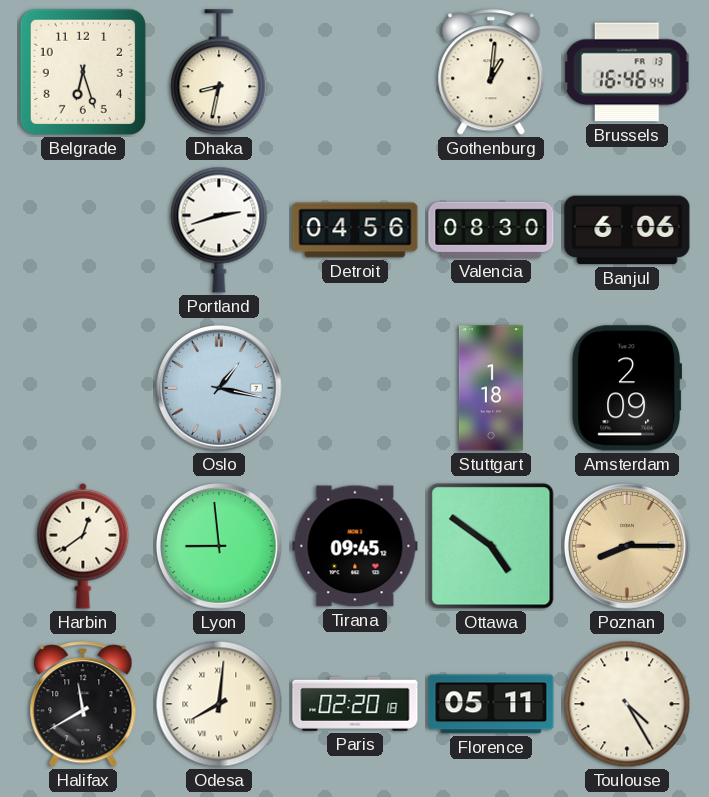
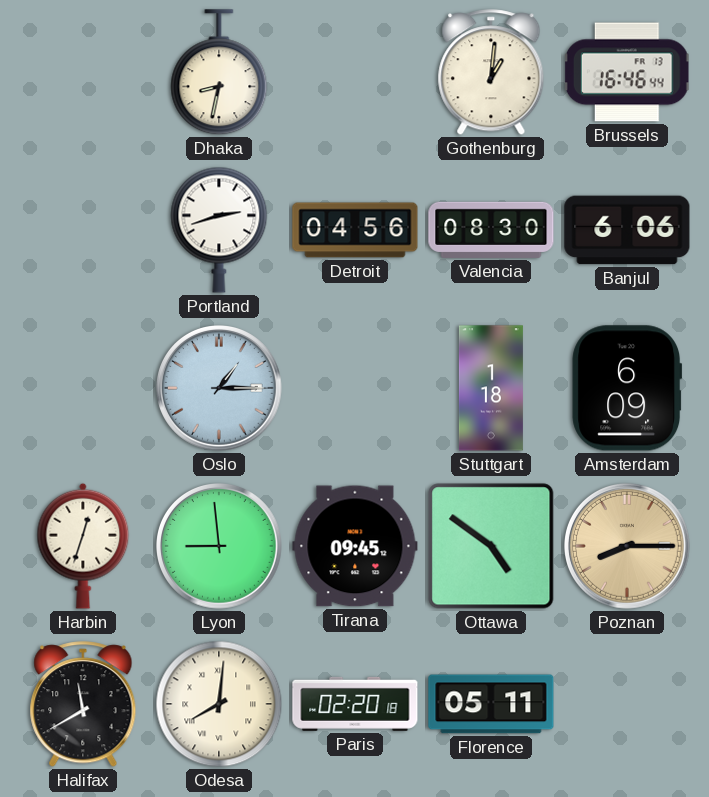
Belgrade: 6:27 -> none (83, 72)
Oslo: 1:17 -> 1:15 (220, 389)
Amsterdam: 2:09 -> 6:09 (627, 388)
Harbin: 12:39 -> 12:33 (83, 546)
Toulouse: 4:25 -> none (627, 704)
